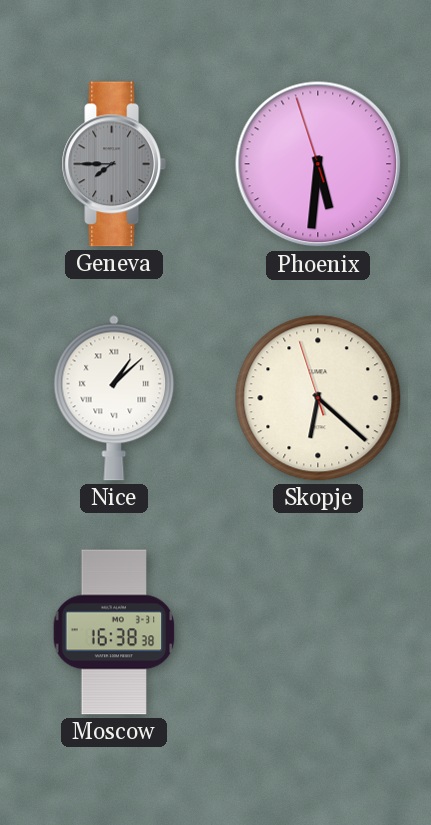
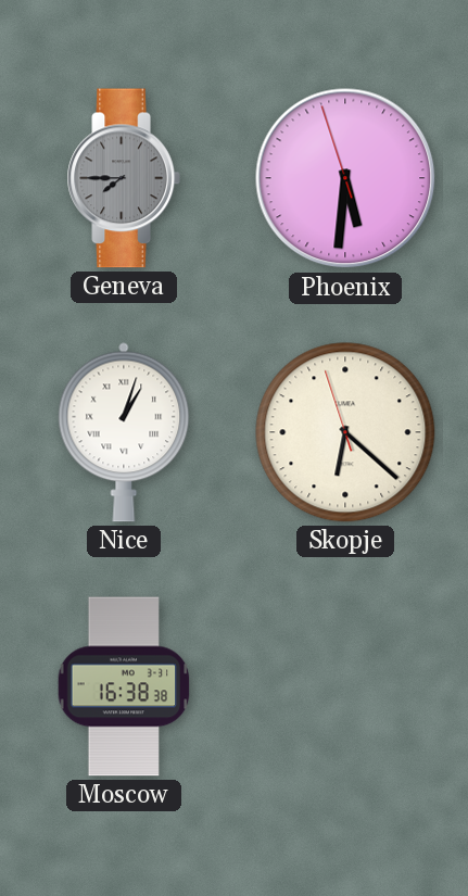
Nice: 1:08 -> 1:03 (124, 432)
